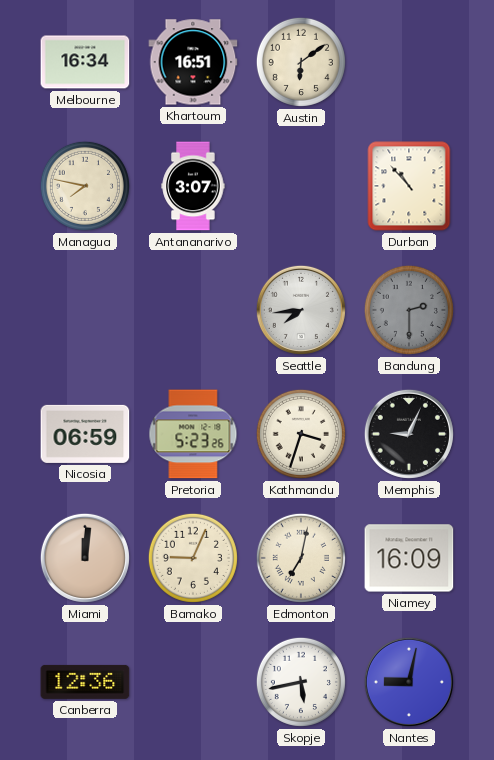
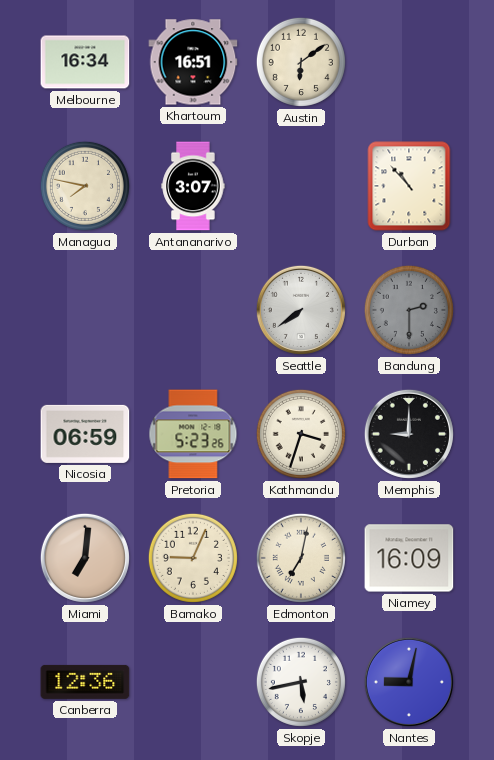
Seattle: 7:44 -> 7:39 (301, 310)
Memphis: 9:04 -> 9:00 (409, 434)
Miami: 12:01 -> 7:01 (85, 558)
